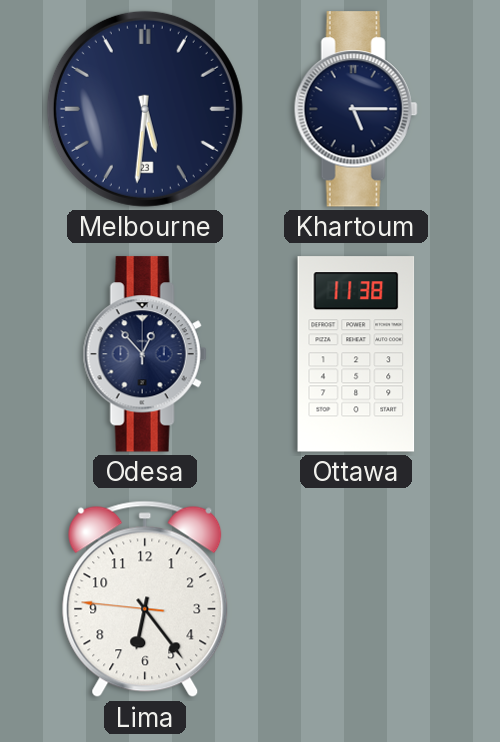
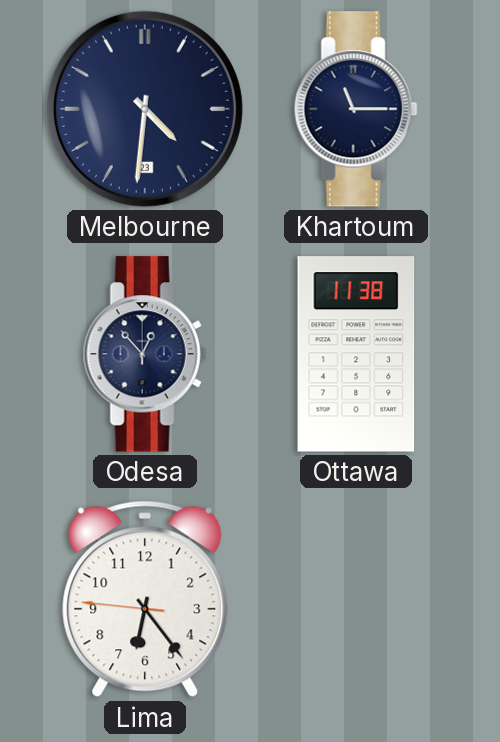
Melbourne: 5:31 -> 4:31 (145, 109)
Khartoum: 5:15 -> 11:15 (356, 109)
